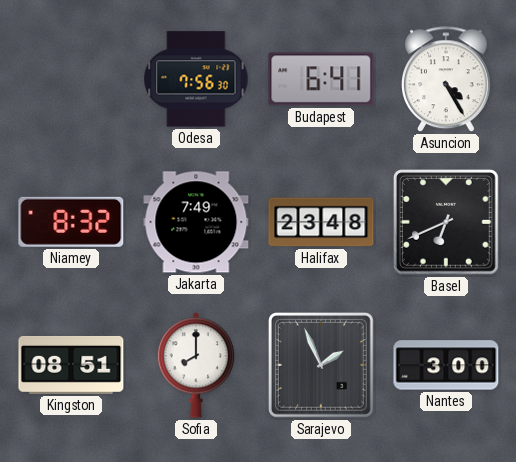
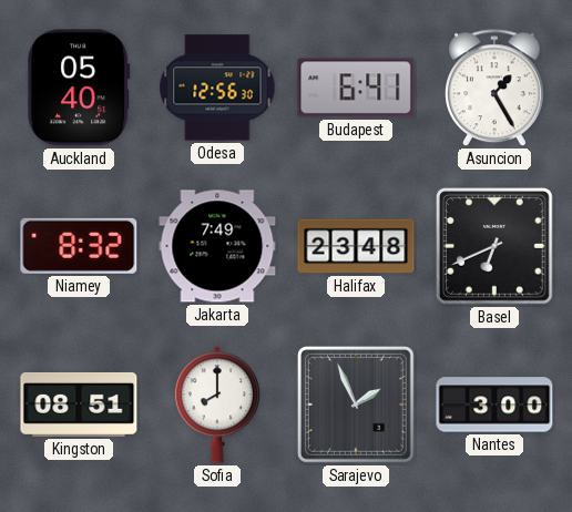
Auckland: none -> 05:40 (79, 88)
Odesa: 7:56 -> 12:56 (217, 88)
Asuncion: 4:25 -> 1:25 (496, 89)
